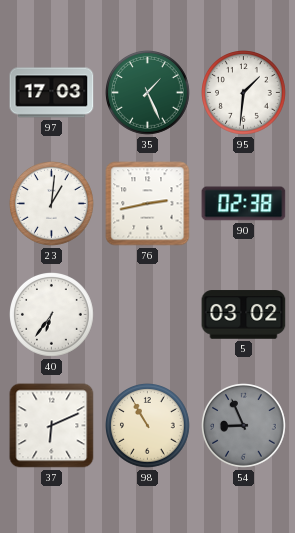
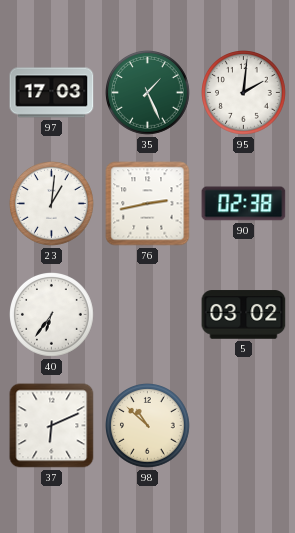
95: 1:31 -> 2:01 (244, 93)
98: 10:55 -> 10:52 (148, 426)
54: 8:56 -> none (244, 426)
